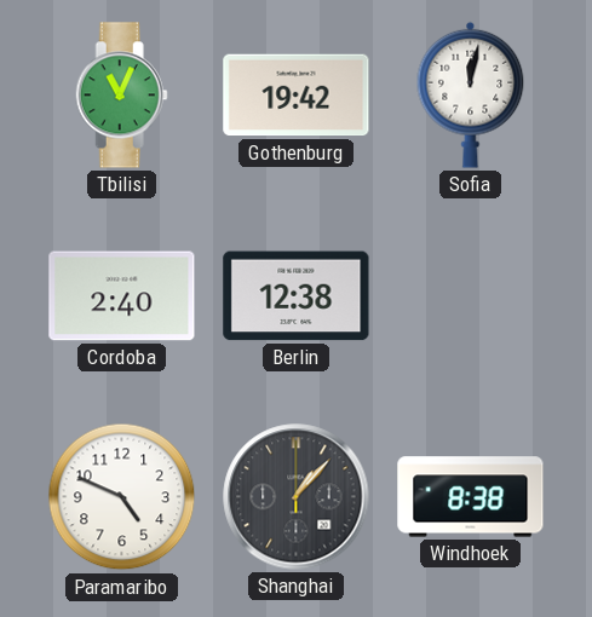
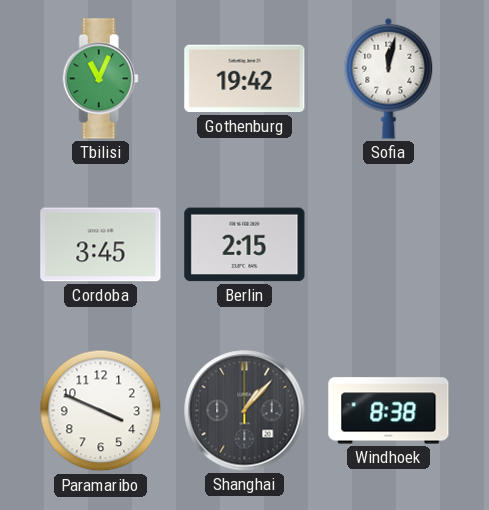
Cordoba: 2:40 -> 3:45 (101, 245)
Berlin: 12:38 -> 2:15 (245, 245)
Paramaribo: 4:49 -> 3:49 (101, 411)
